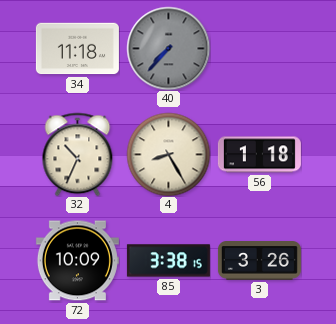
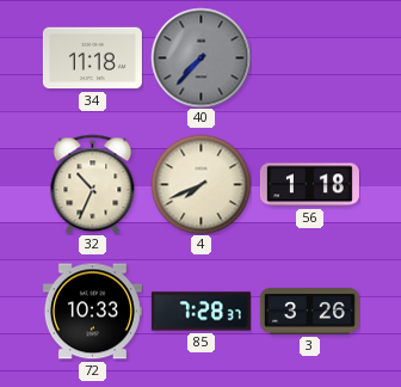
4: 8:25 -> 7:41 (200, 184)
72: 10:09 -> 10:33 (92, 312)
85: 3:38 -> 7:28 (200, 312)
